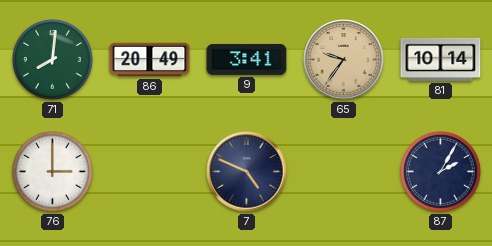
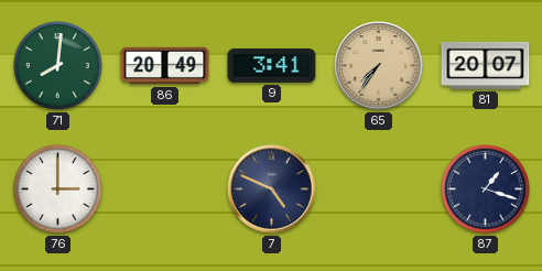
65: 9:36 -> 7:36 (379, 66)
81: 10:14 -> 20:07 (486, 65)
87: 2:05 -> 1:18 (486, 189)
